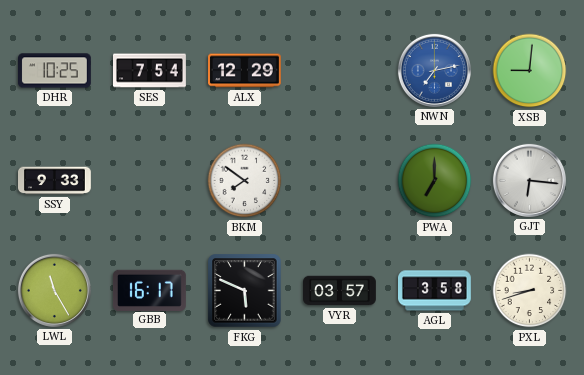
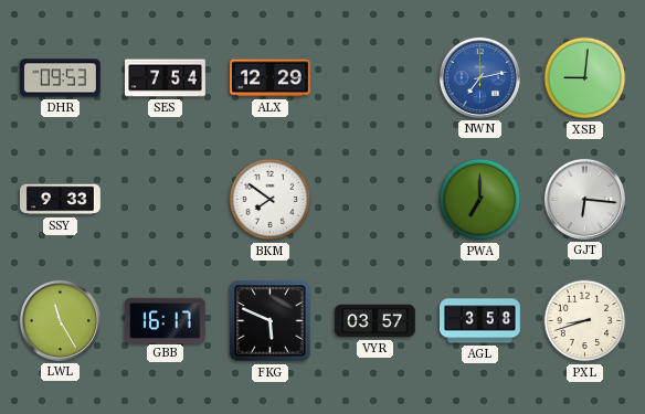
DHR: 10:25 -> 09:53 (61, 78)
